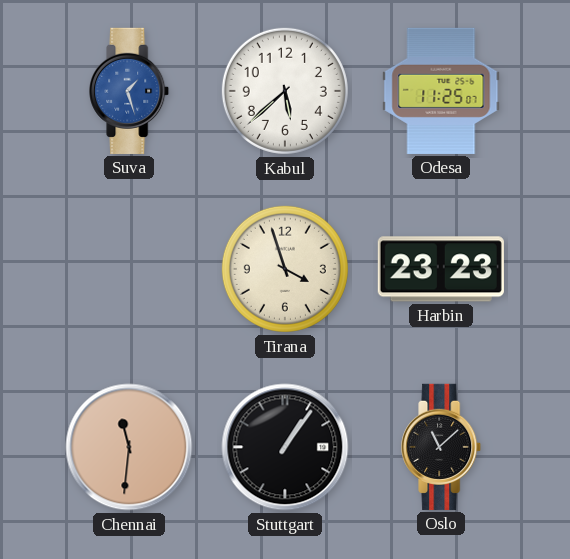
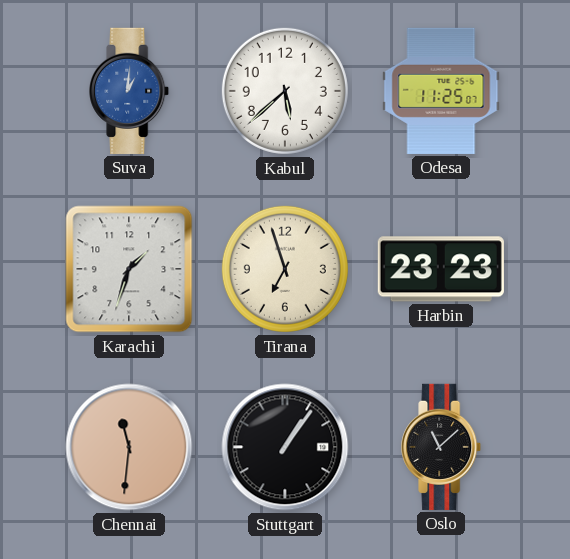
Suva: 1:27 -> 1:01 (130, 91)
Karachi: none -> 1:33 (129, 269)
Tirana: 3:57 -> 6:57 (285, 269)
